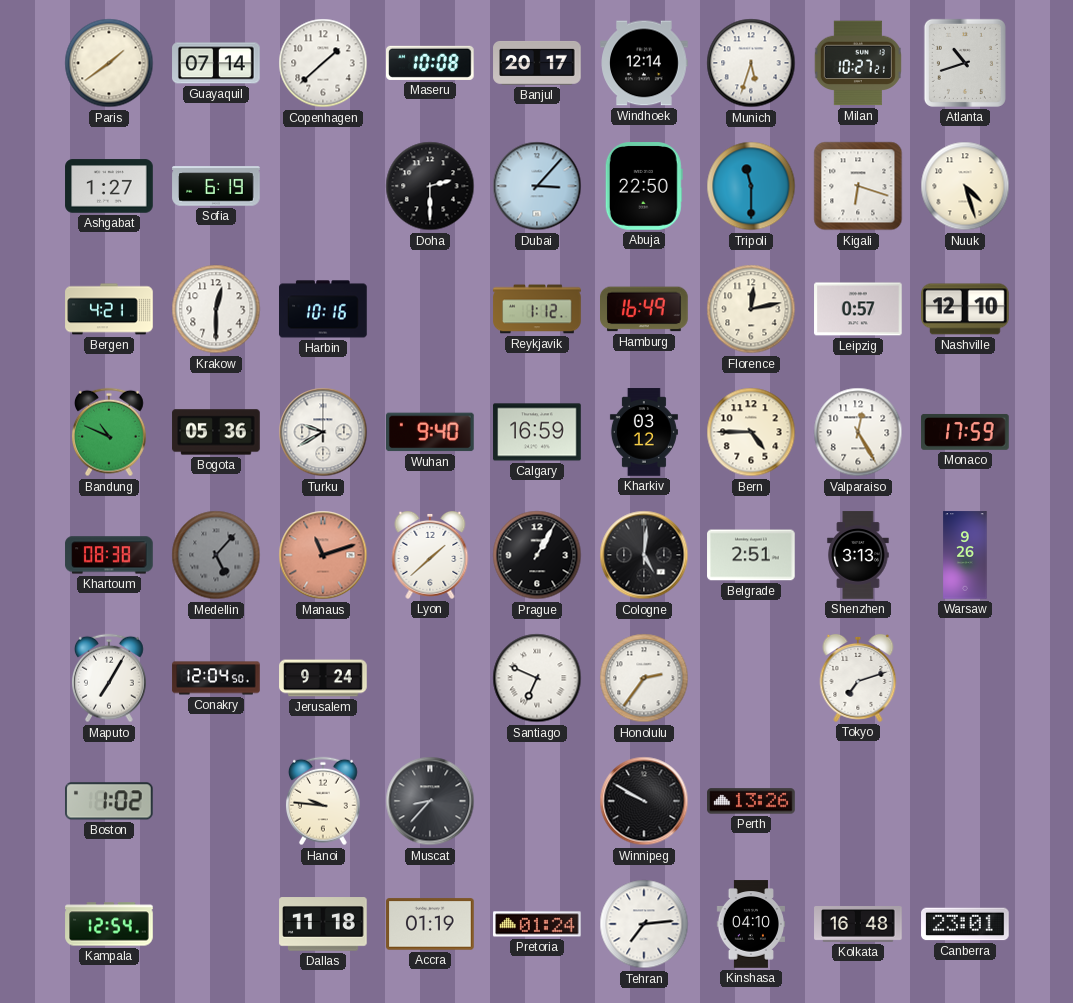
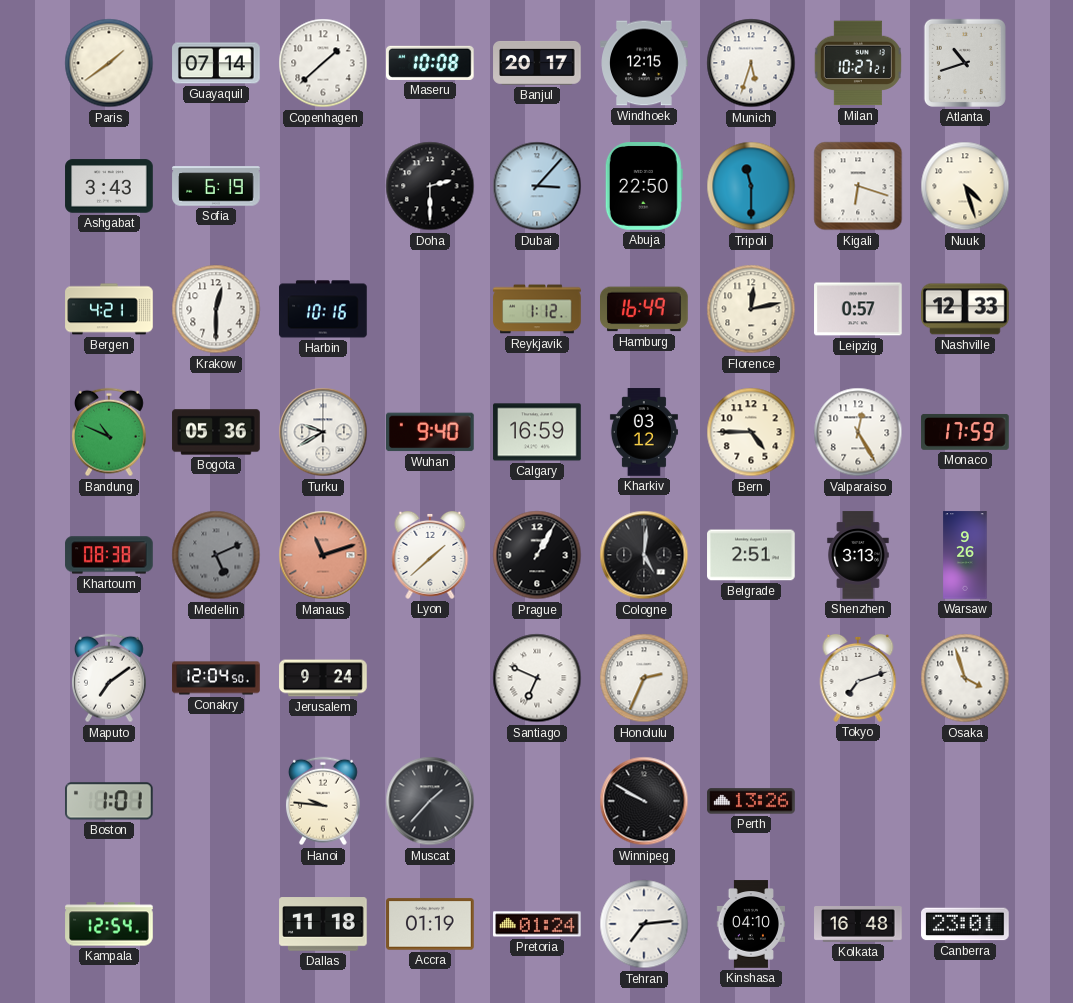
Windhoek: 12:14 -> 12:15 (644, 63)
Ashgabat: 1:27 -> 3:43 (109, 186)
Nashville: 12:10 -> 12:33 (965, 309)
Medellin: 5:07 -> 5:11 (216, 555)
Maputo: 7:05 -> 7:09 (109, 678)
Honolulu: 2:36 -> 2:34 (644, 678)
Osaka: none -> 3:57 (965, 678)
Boston: 1:02 -> 1:01 (110, 801)
Muscat: 8:37 -> 1:37 (430, 801)
